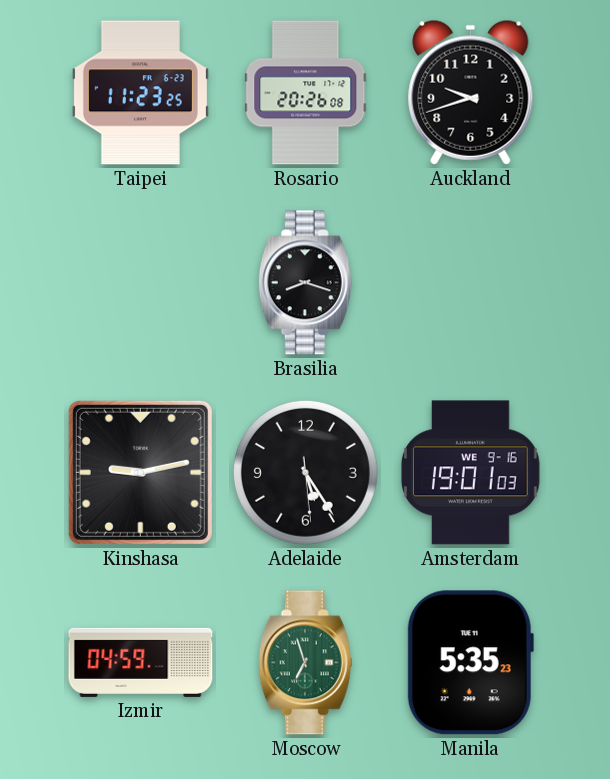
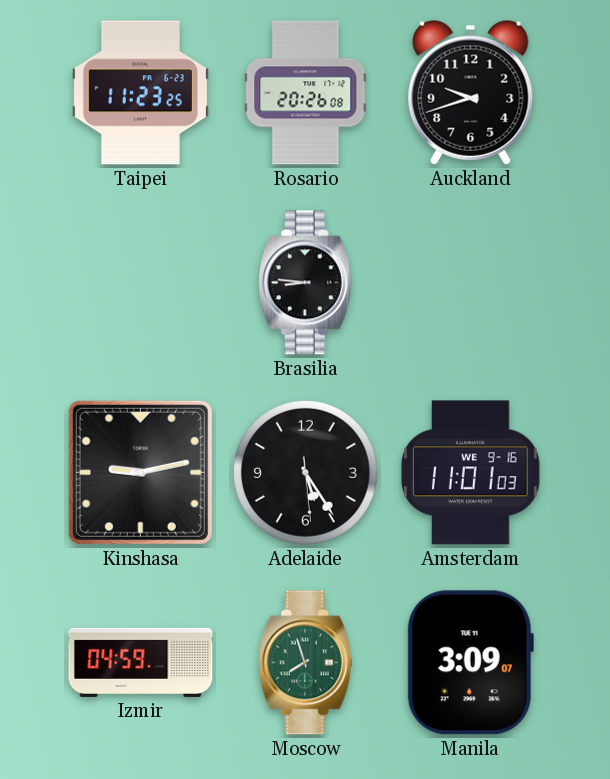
Brasilia: 8:18 -> 8:46 (305, 283)
Amsterdam: 19:01 -> 11:01 (471, 473)
Moscow: 6:57 -> 7:57 (305, 663)
Manila: 5:35 -> 3:09 (470, 663)
